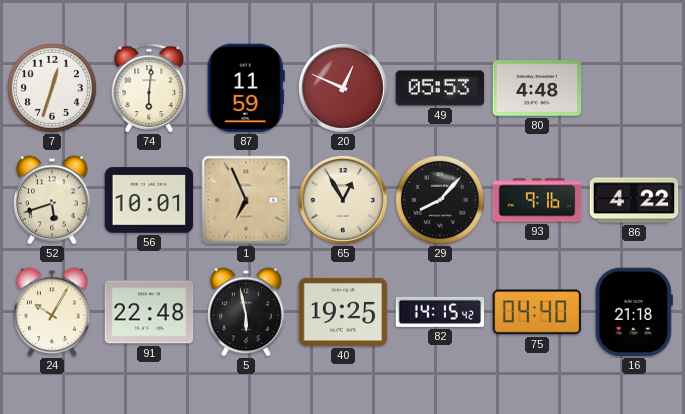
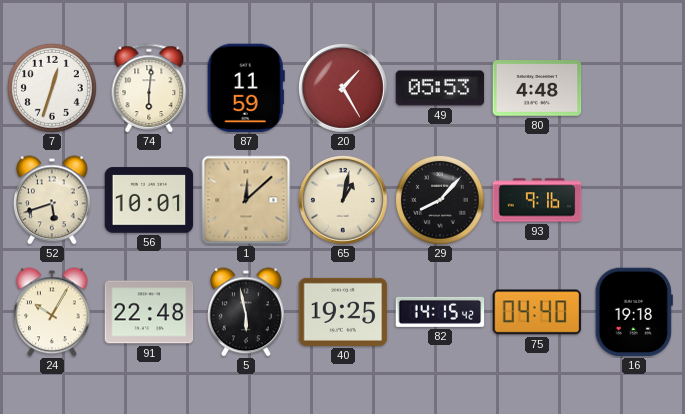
20: 12:49 -> 1:25 (344, 89)
1: 6:56 -> 12:08 (246, 200)
65: 12:55 -> 1:02 (344, 201)
86: 4:22 -> none (634, 200)
16: 21:18 -> 19:18 (634, 312)
